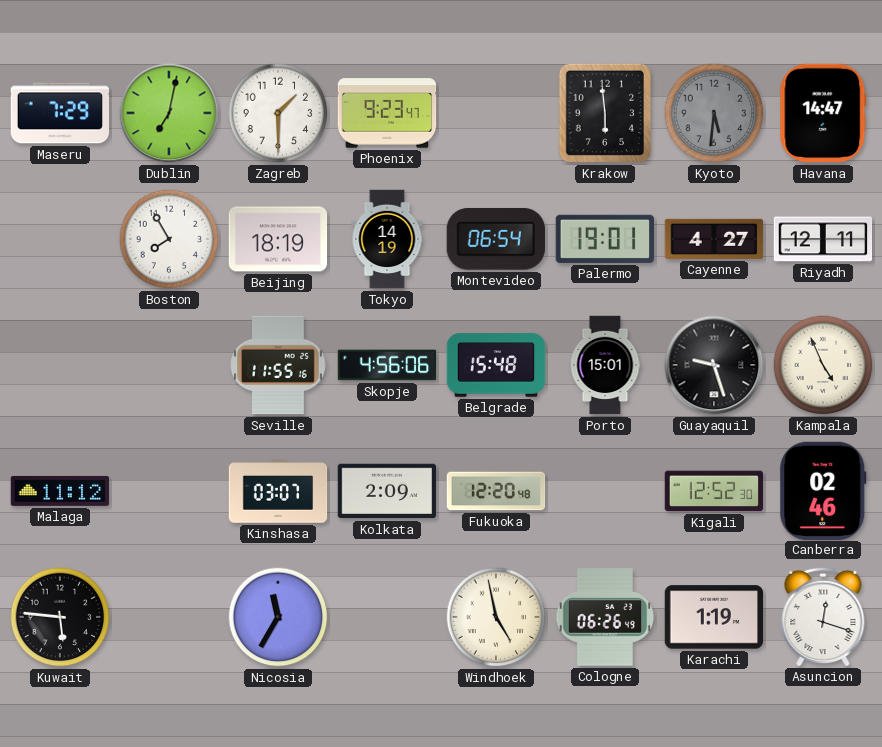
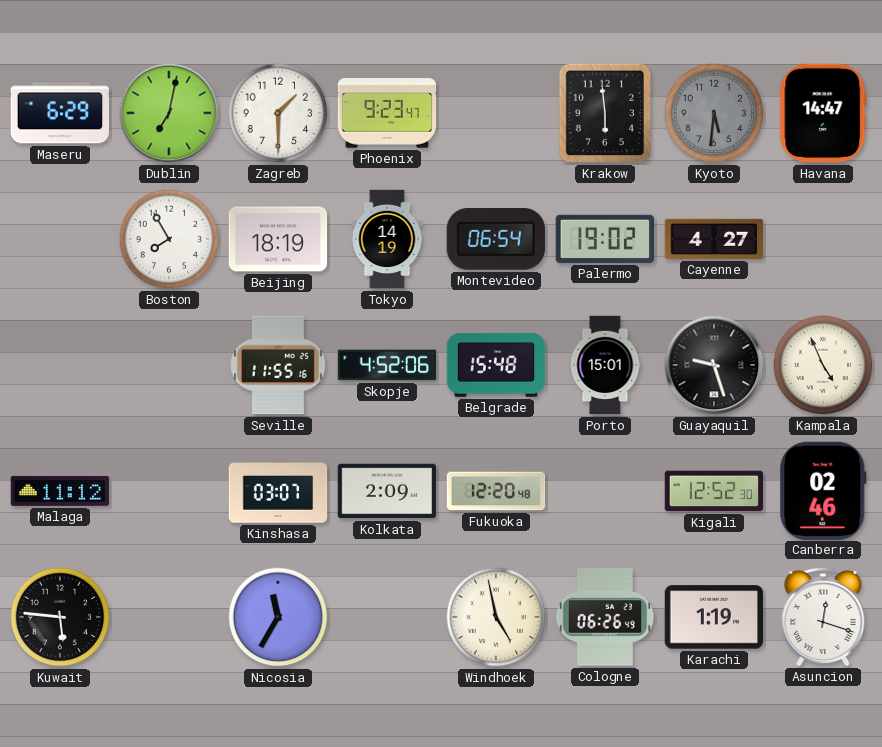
Maseru: 7:29 -> 6:29 (60, 113)
Palermo: 19:01 -> 19:02 (604, 239)
Riyadh: 12:11 -> none (823, 239)
Skopje: 4:56 -> 4:52 (387, 365)
